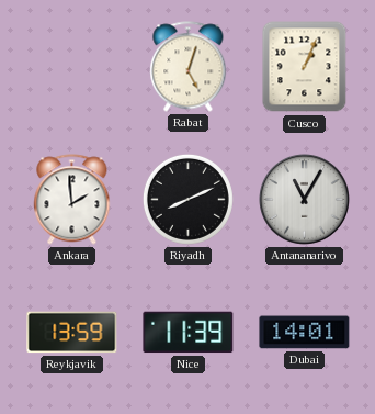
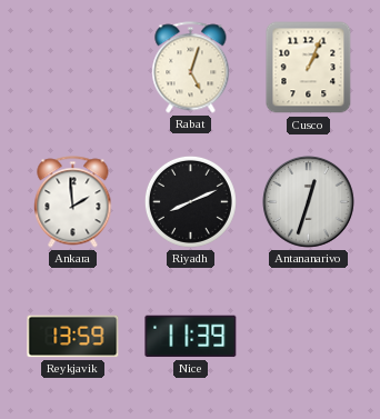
Antananarivo: 11:05 -> 12:33 (309, 202)
Dubai: 14:01 -> none (305, 333)
